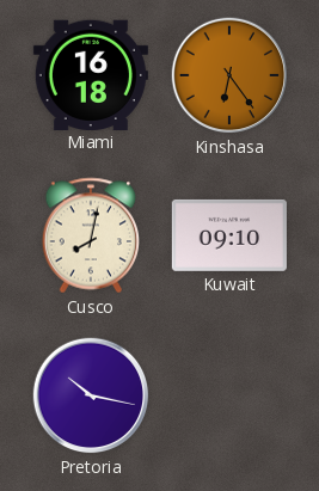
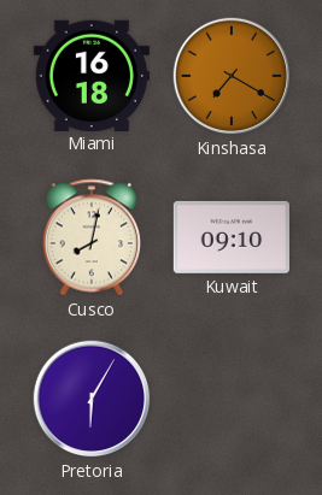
Kinshasa: 6:24 -> 7:20 (232, 76)
Pretoria: 10:17 -> 6:05 (92, 399)
